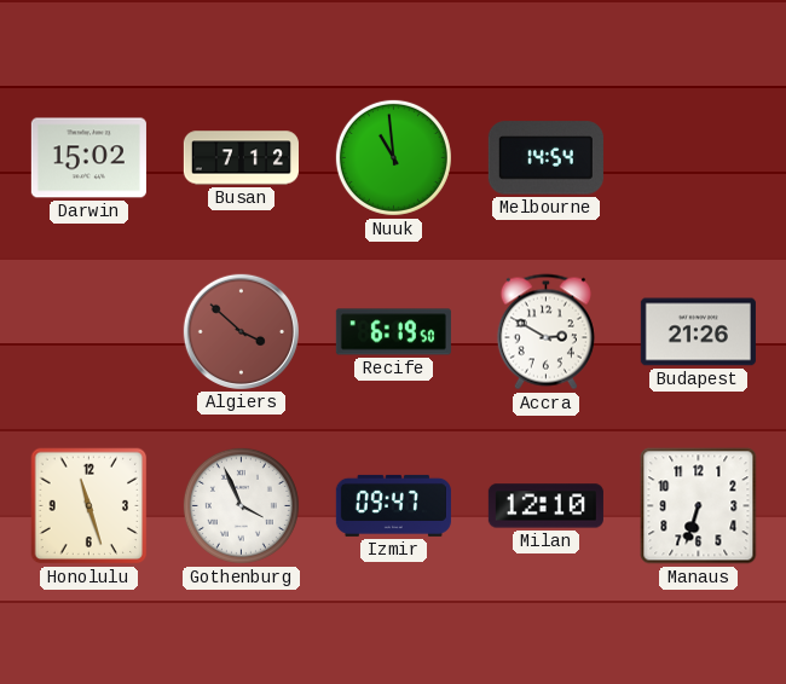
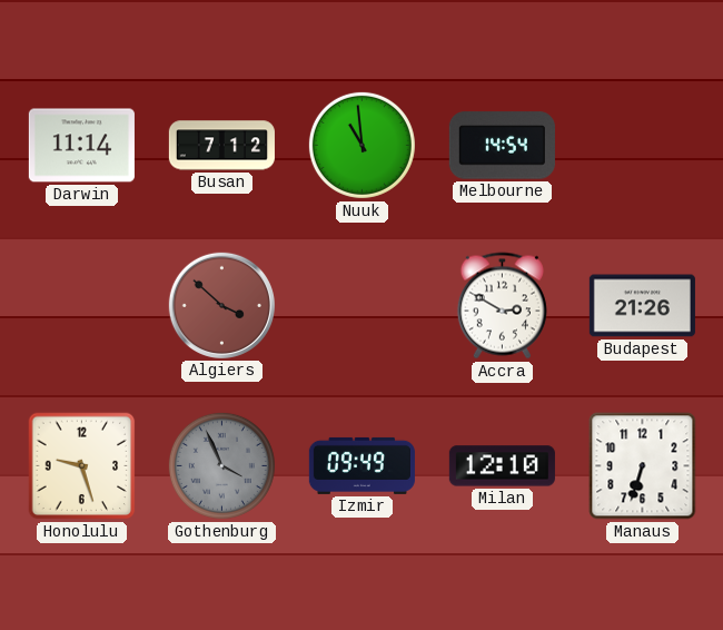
Darwin: 15:02 -> 11:14 (81, 146)
Recife: 6:19 -> none (393, 332)
Honolulu: 11:27 -> 9:27 (82, 466)
Gothenburg dial: white -> grey (221, 465)
Izmir: 09:47 -> 09:49 (361, 465)
